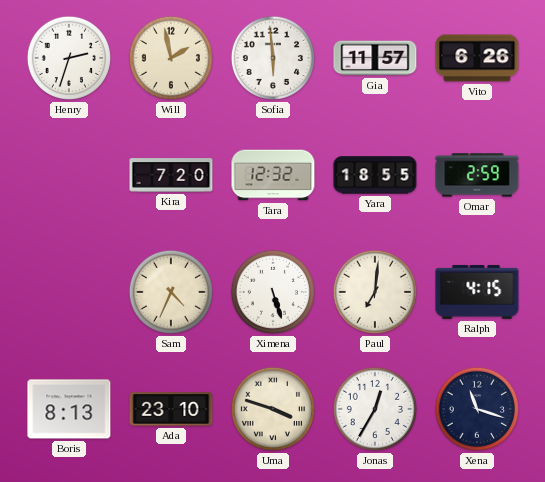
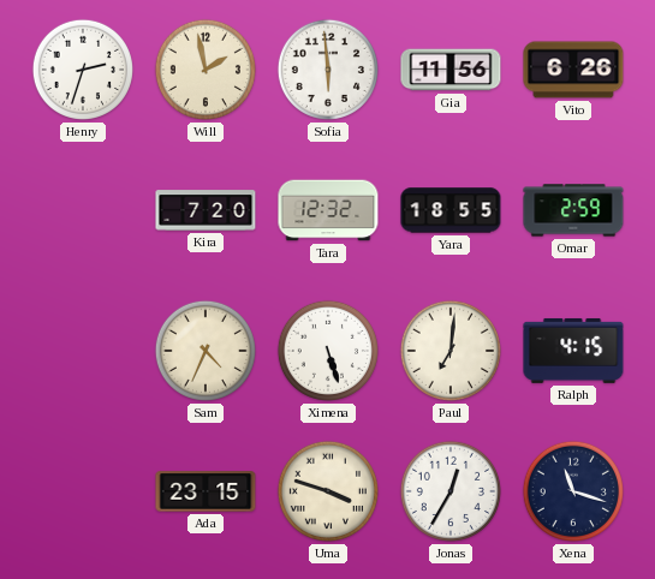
Gia: 11:57 -> 11:56 (451, 70)
Boris: 8:13 -> none (69, 409)
Ada: 23:10 -> 23:15 (206, 491)
